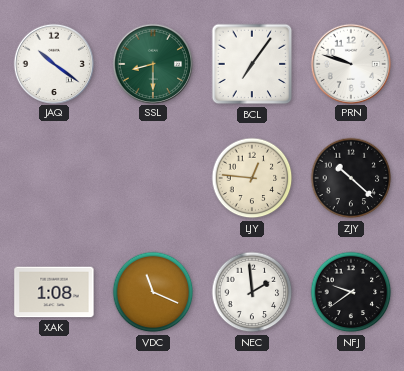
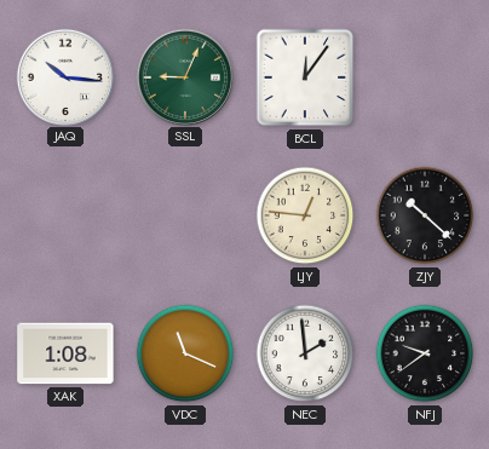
JAQ: 10:21 -> 10:16 (64, 76)
SSL: 8:30 -> 9:04 (184, 76)
BCL: 7:06 -> 12:06 (305, 77)
PRN: 9:48 -> none (350, 63)
